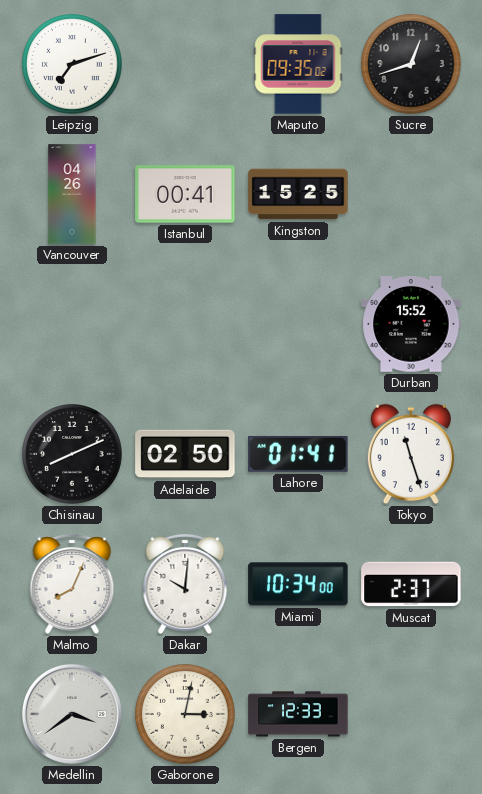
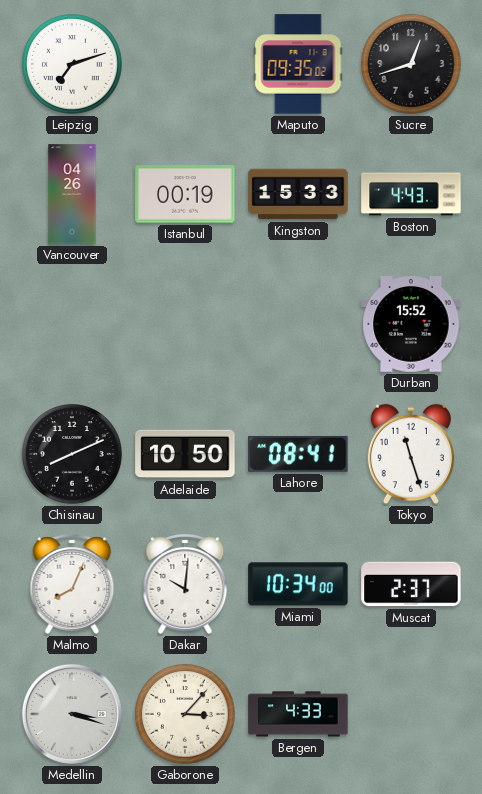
Istanbul: 00:41 -> 00:19 (185, 194)
Kingston: 15:25 -> 15:33 (298, 194)
Boston: none -> 4:43 (411, 194)
Adelaide: 02:50 -> 10:50 (185, 454)
Lahore: 01:41 -> 08:41 (298, 454)
Medellin: 3:39 -> 3:18 (72, 714)
Gaborone: 3:02 -> 3:07 (185, 714)
Bergen: 12:33 -> 4:33 (298, 714)
